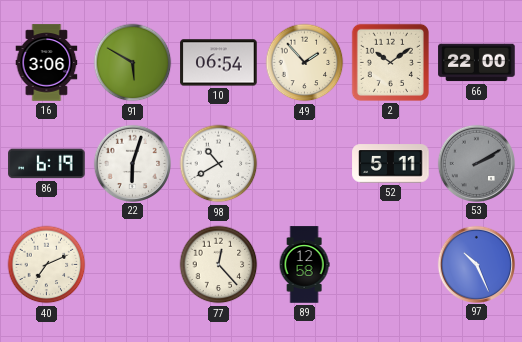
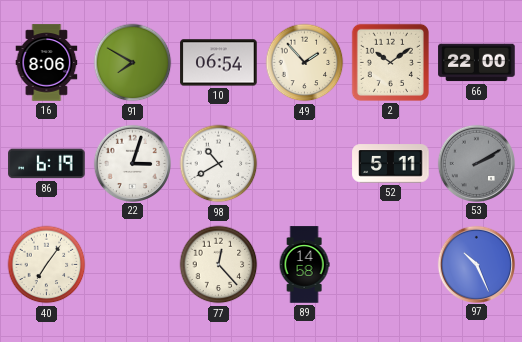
16: 3:06 -> 8:06 (47, 63)
91: 5:50 -> 7:50 (133, 63)
22: 6:03 -> 3:03 (132, 163)
40: 7:11 -> 7:06 (47, 265)
89: 12:58 -> 14:58 (304, 265)
